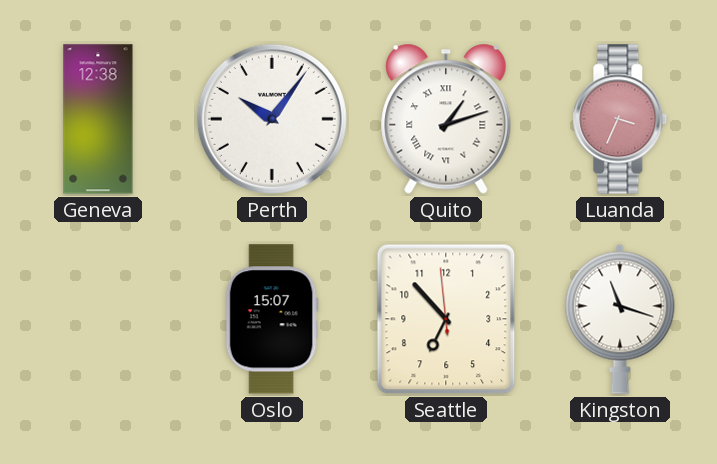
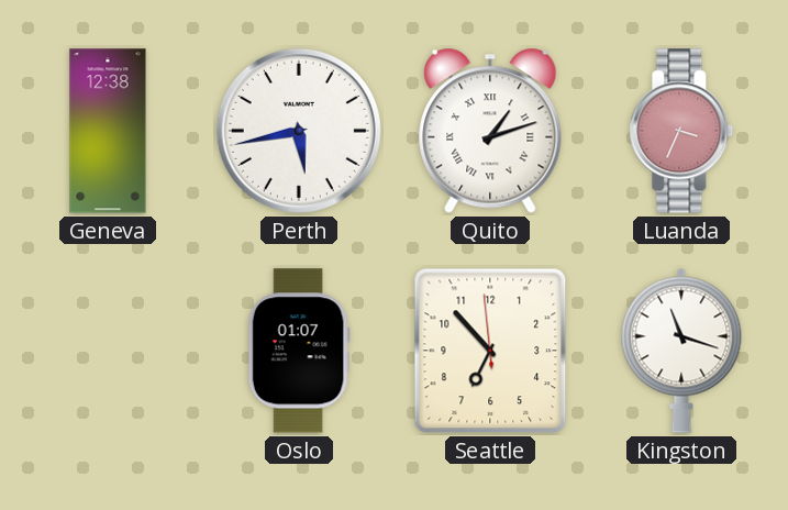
Perth: 10:06 -> 5:43 (299, 131)
Oslo: 15:07 -> 01:07 (299, 351)
